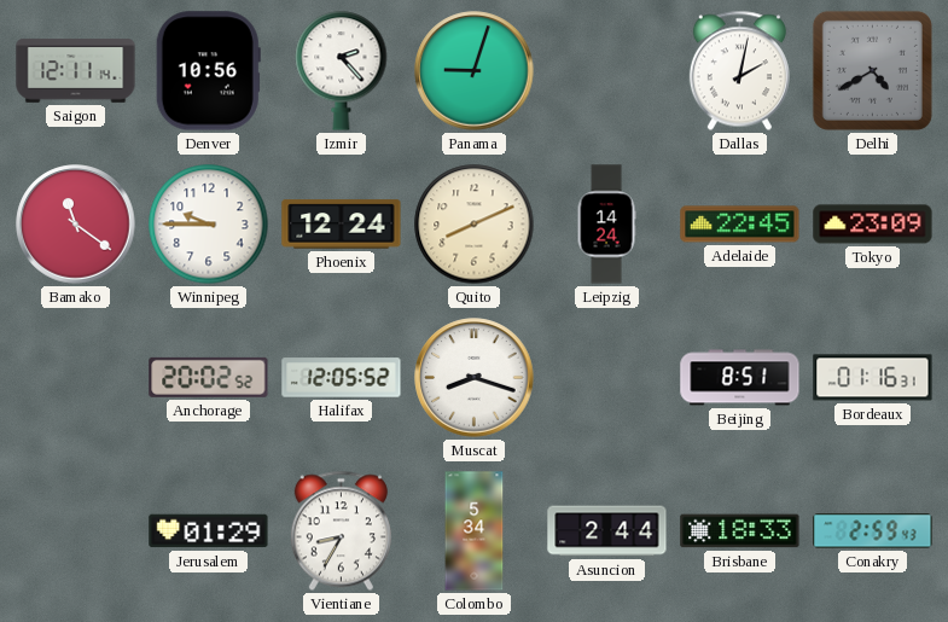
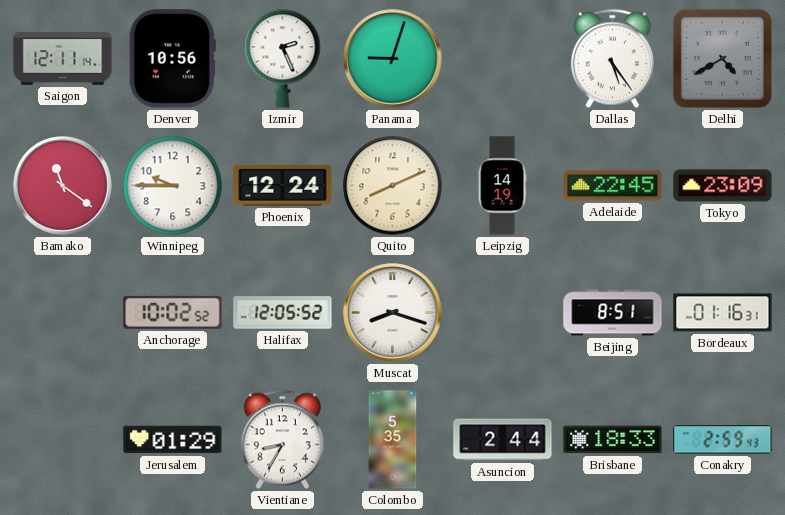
Izmir: 2:23 -> 2:26 (283, 59)
Dallas: 2:02 -> 5:24 (612, 59)
Leipzig: 14:24 -> 14:19 (502, 186)
Anchorage: 20:02 -> 10:02 (173, 312)
Colombo: 5:34 -> 5:35 (393, 440)
